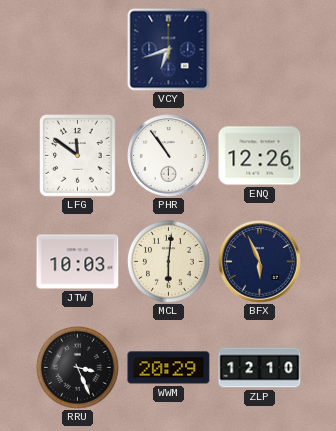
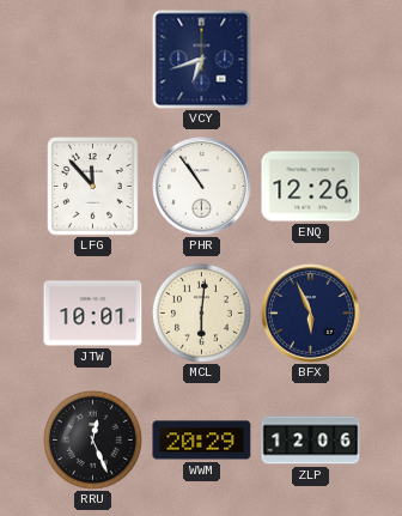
LFG: 11:51 -> 11:53 (93, 187)
JTW: 10:03 -> 10:01 (93, 314)
RRU: 3:26 -> 12:26 (92, 439)
ZLP: 12:10 -> 12:06 (311, 441)
